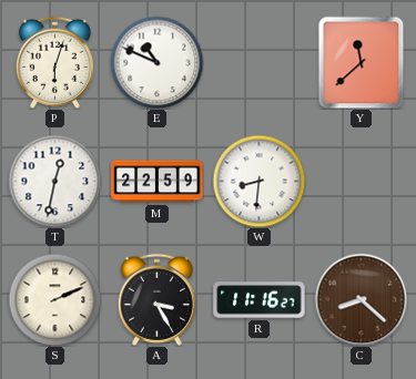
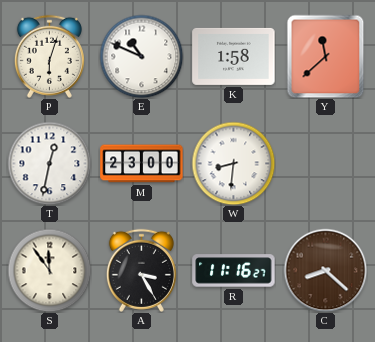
K: none -> 1:58 (234, 56)
M: 22:59 -> 23:00 (142, 164)
S: 2:11 -> 11:54 (49, 270)
